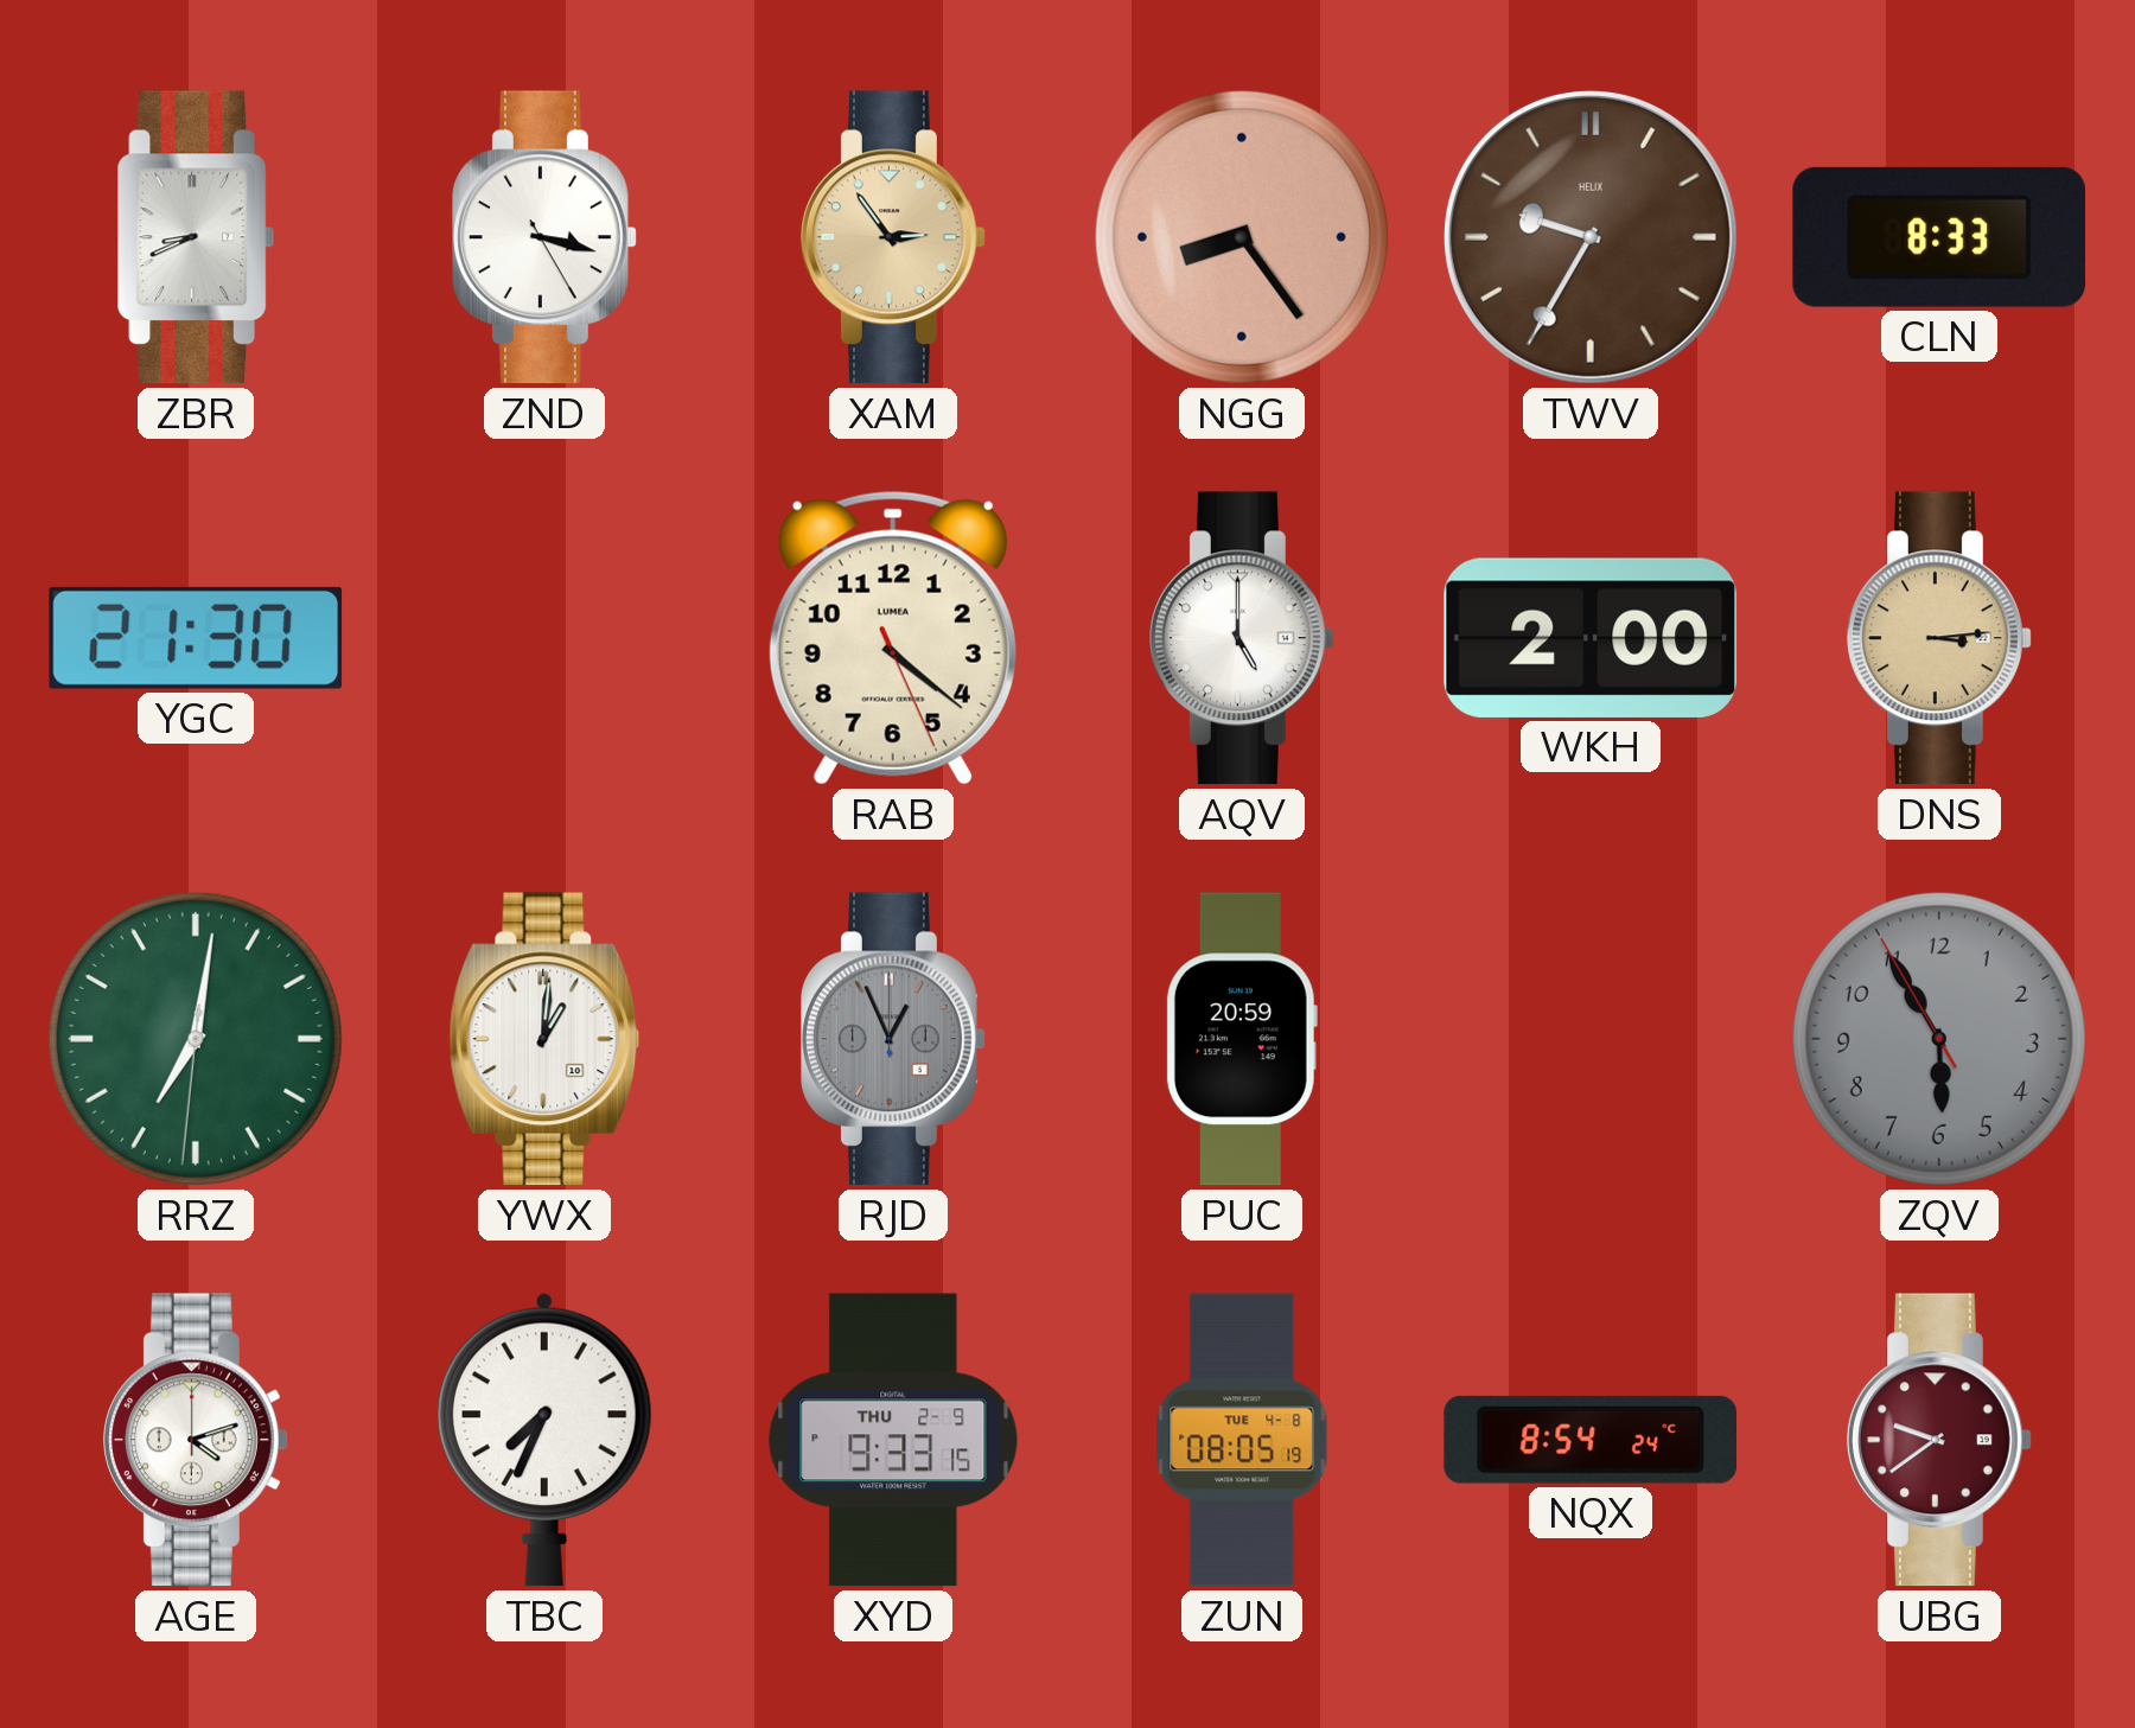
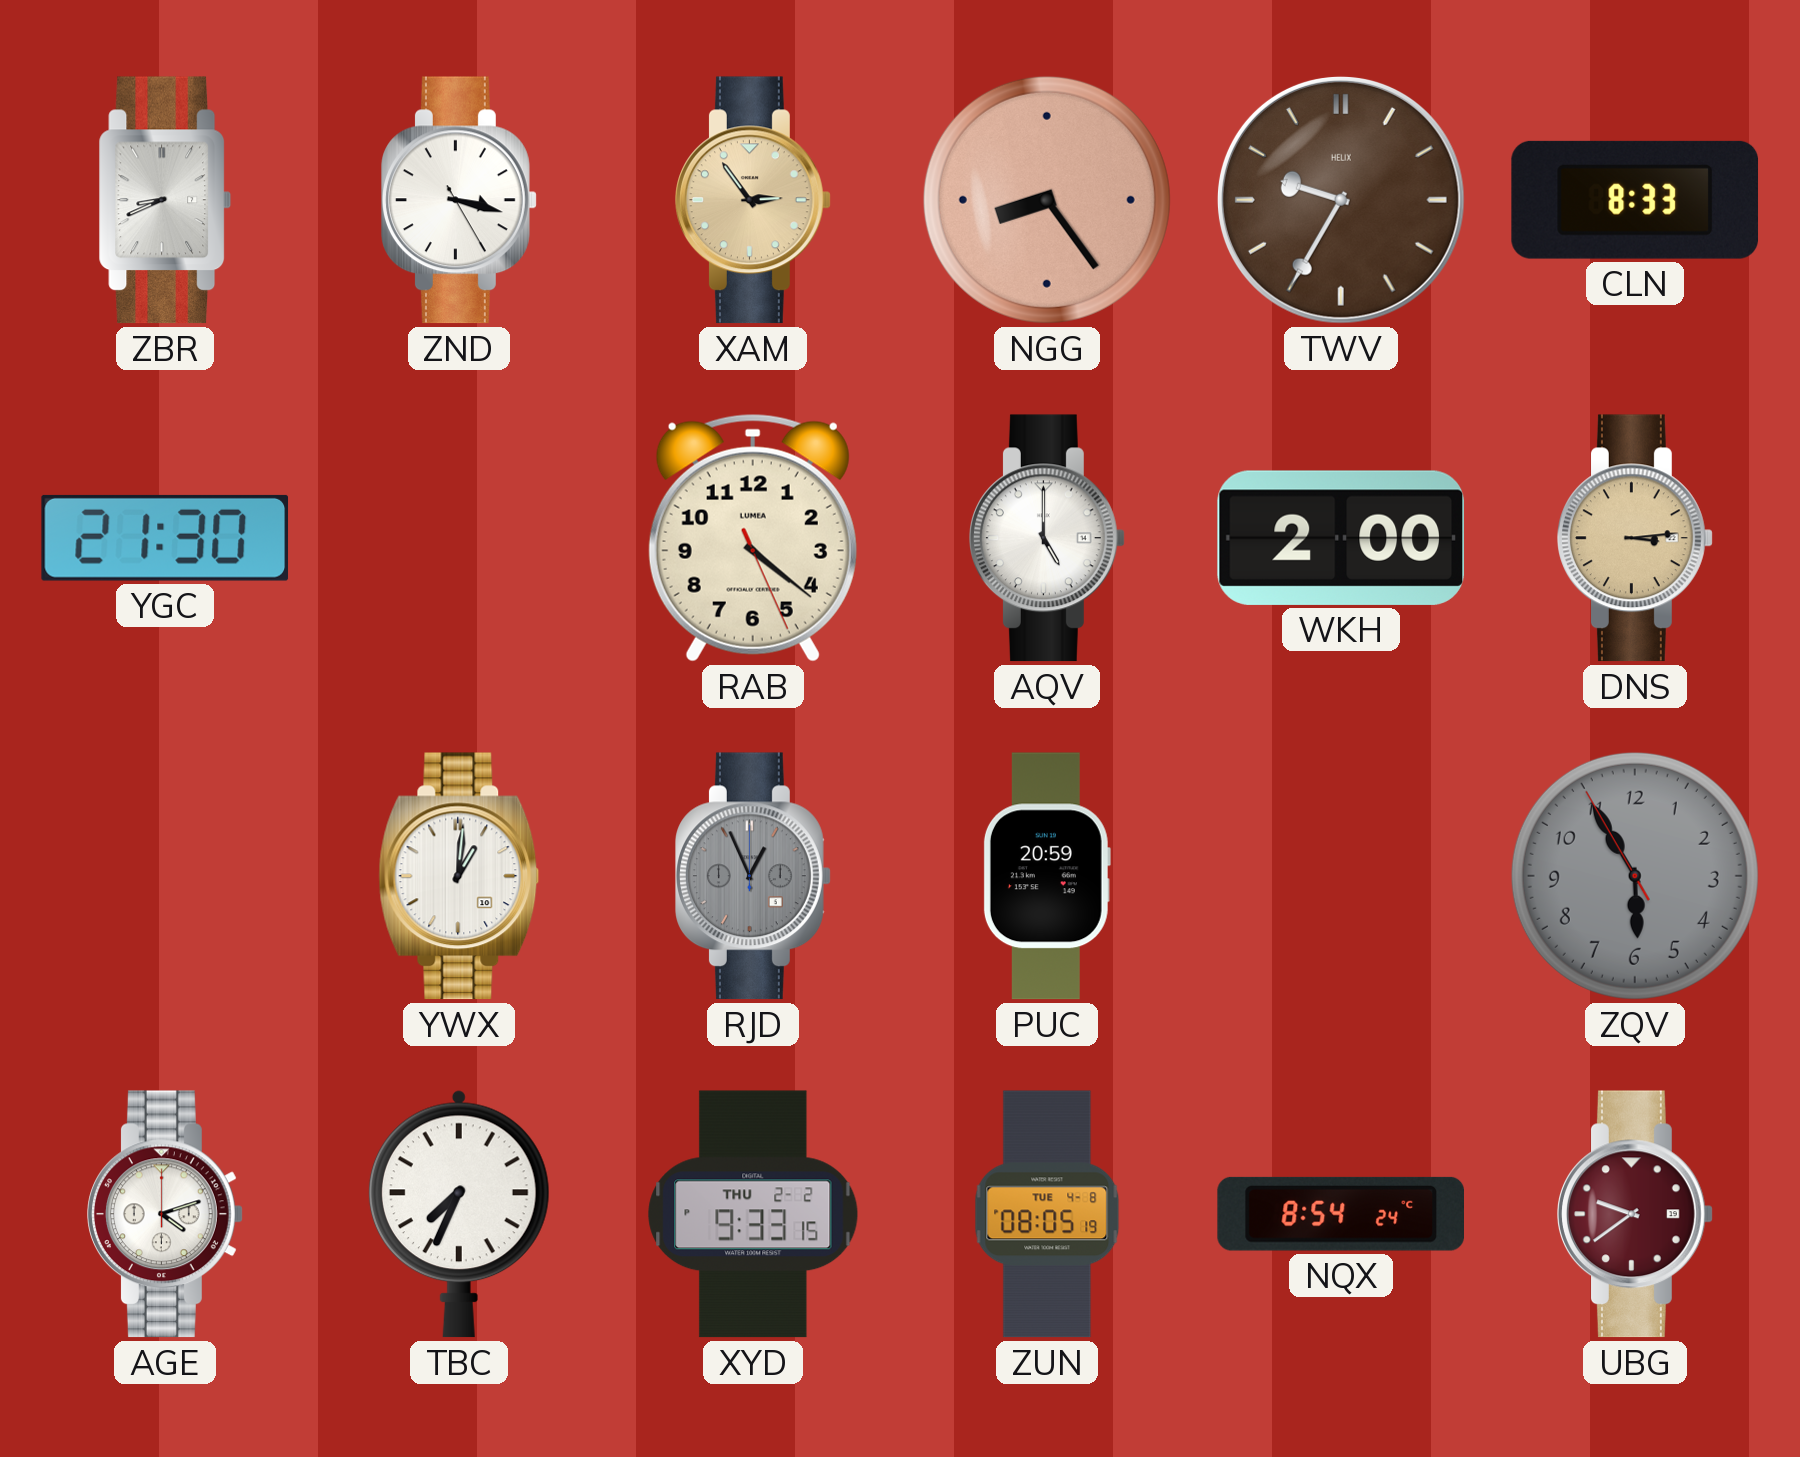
RRZ: 7:01 -> none (196, 1039)
XYD date: THU 2-9 -> THU 2-2 (753, 1214)
